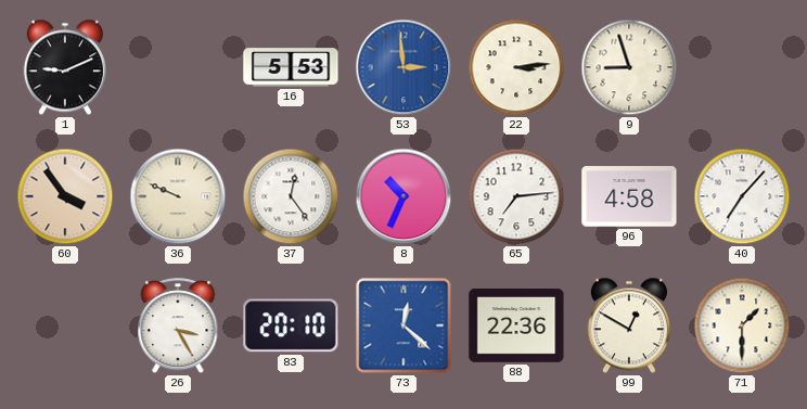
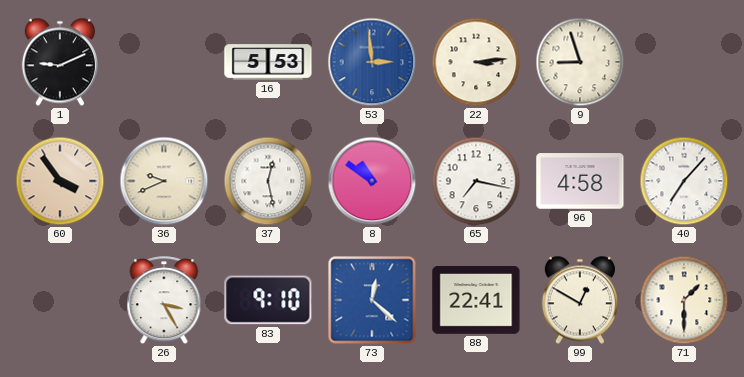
36: 9:49 -> 9:41 (164, 181)
37: 12:24 -> 12:28 (268, 181)
8: 10:34 -> 10:51 (372, 181)
65: 7:14 -> 7:17 (476, 181)
83: 20:10 -> 9:10 (268, 300)
88: 22:36 -> 22:41 (476, 300)
